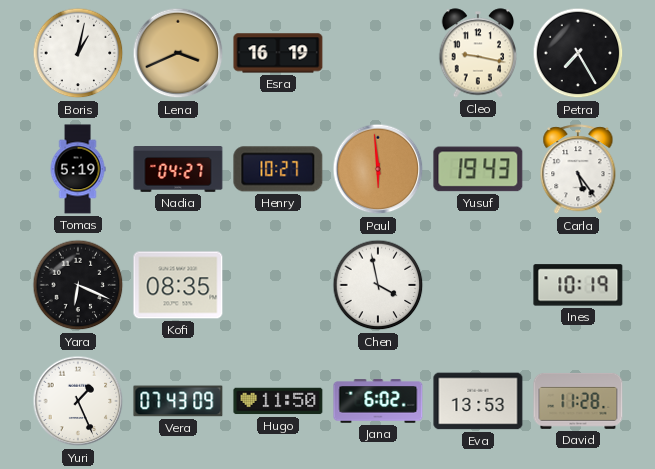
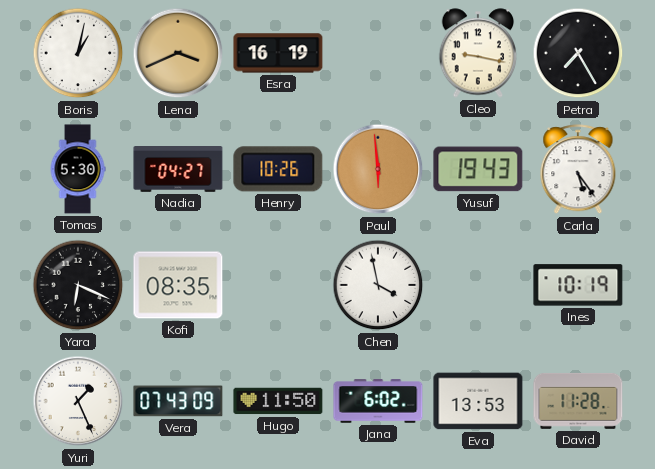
Tomas: 5:19 -> 5:30 (78, 169)
Henry: 10:27 -> 10:26 (278, 169)
